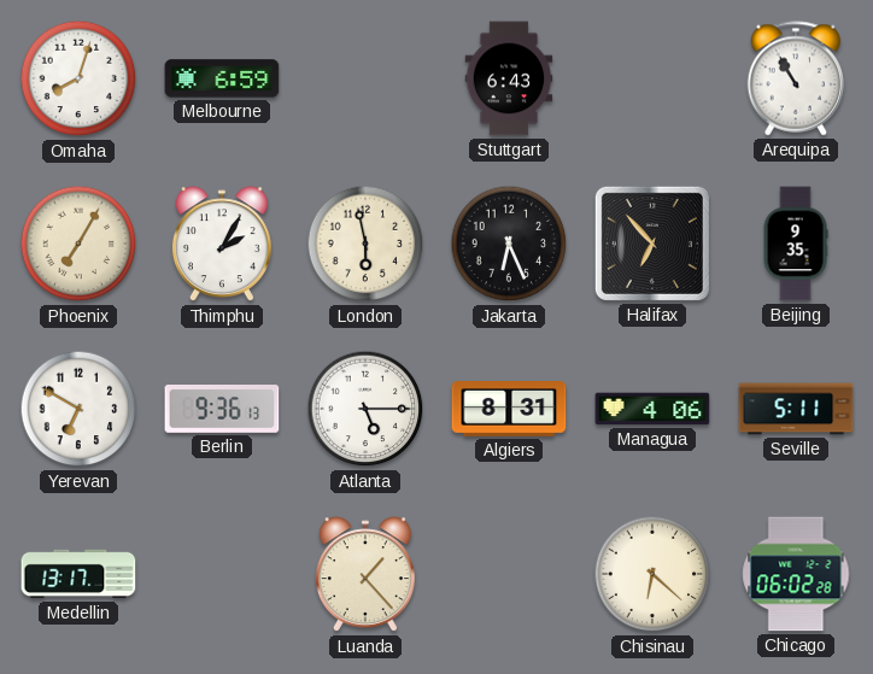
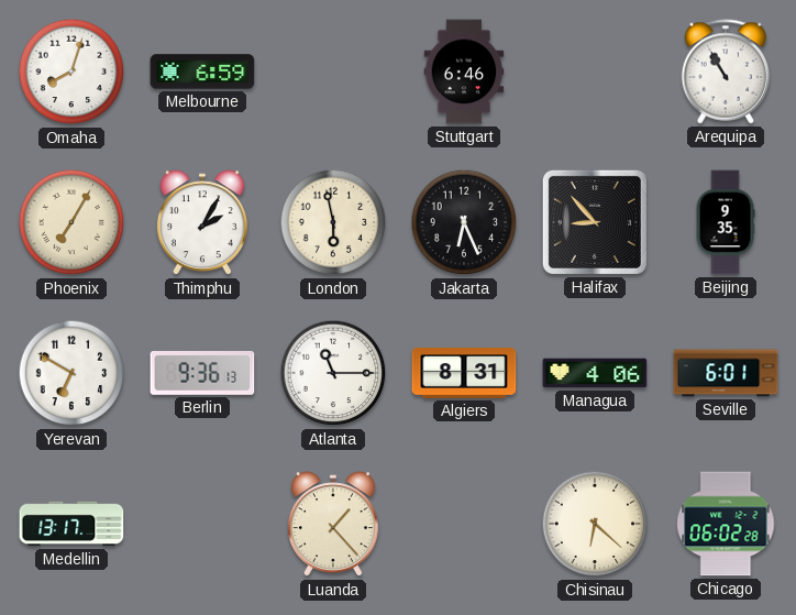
Stuttgart: 6:43 -> 6:46 (464, 72)
Halifax: 6:53 -> 8:53 (595, 222)
Atlanta: 5:15 -> 11:15 (333, 373)
Seville: 5:11 -> 6:01 (726, 373)
